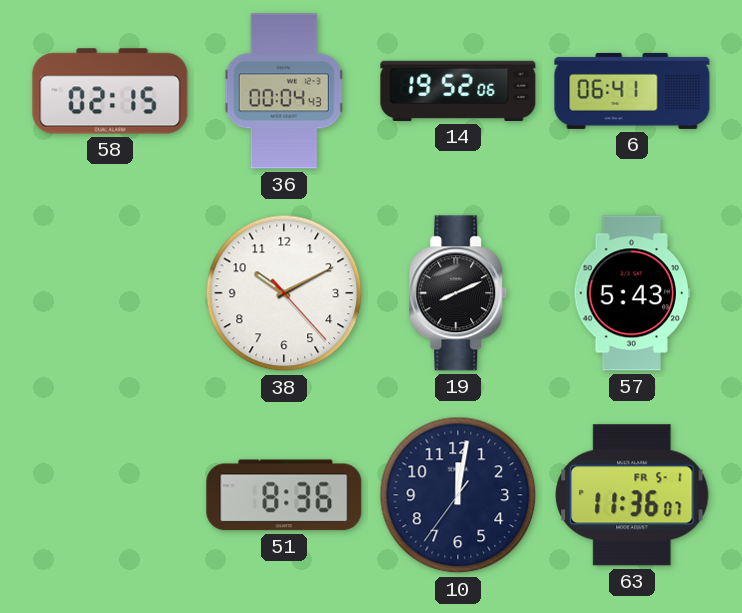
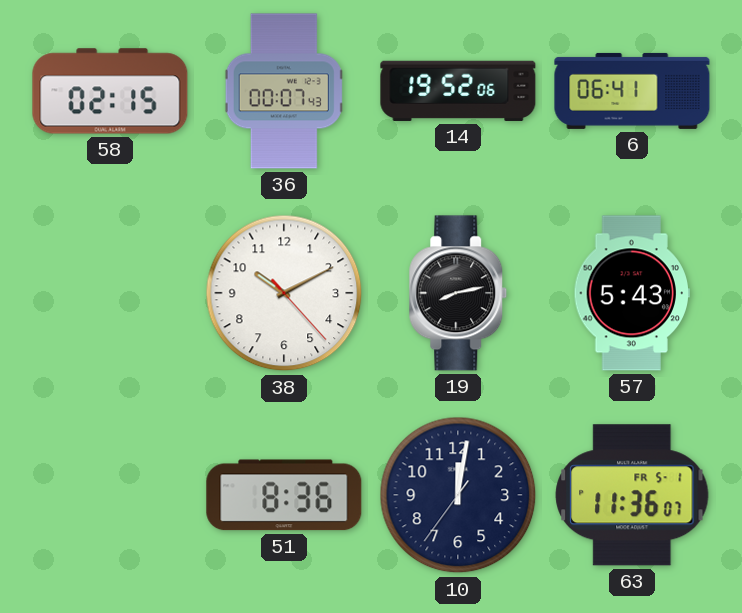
36: 00:04 -> 00:07 (284, 91)
19: 8:11 -> 8:13 (458, 293)
